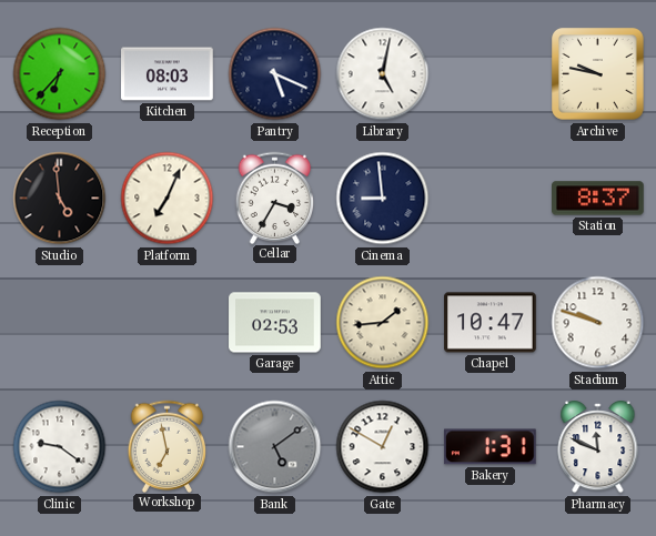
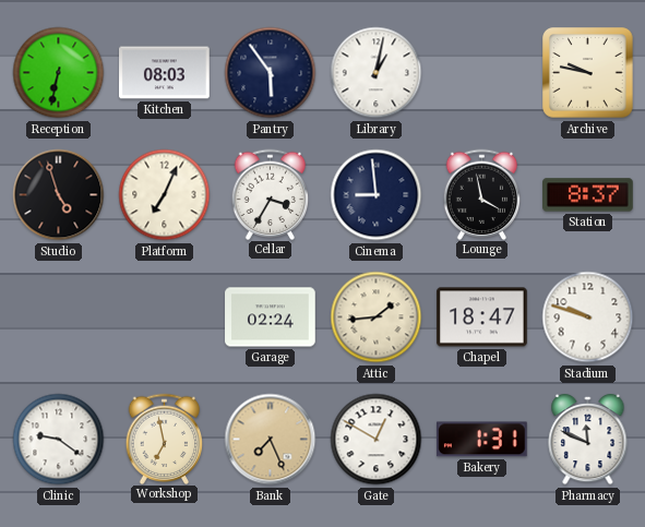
Reception: 6:37 -> 6:32 (59, 73)
Pantry: 5:19 -> 5:54 (271, 73)
Library: 5:02 -> 1:02 (377, 73)
Studio: 4:59 -> 4:57 (59, 195)
Lounge: none -> 3:58 (482, 194)
Garage: 02:53 -> 02:24 (271, 318)
Chapel: 10:47 -> 18:47 (482, 318)
Bank: 5:09 -> 7:26 (271, 440)
Bank dial: grey -> champagne (271, 440)
